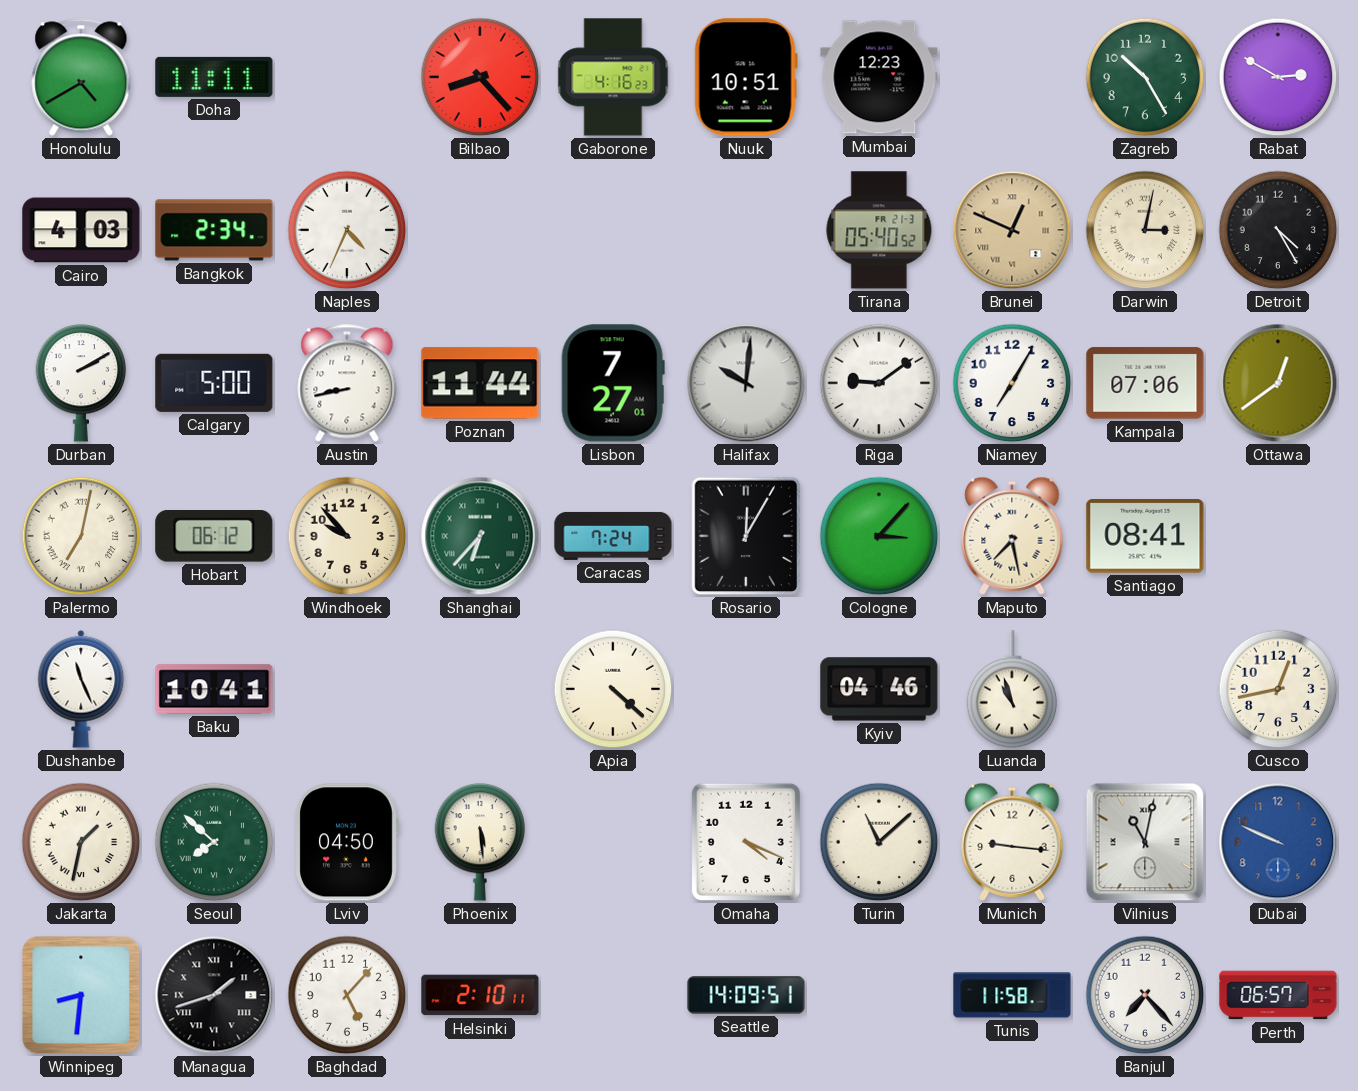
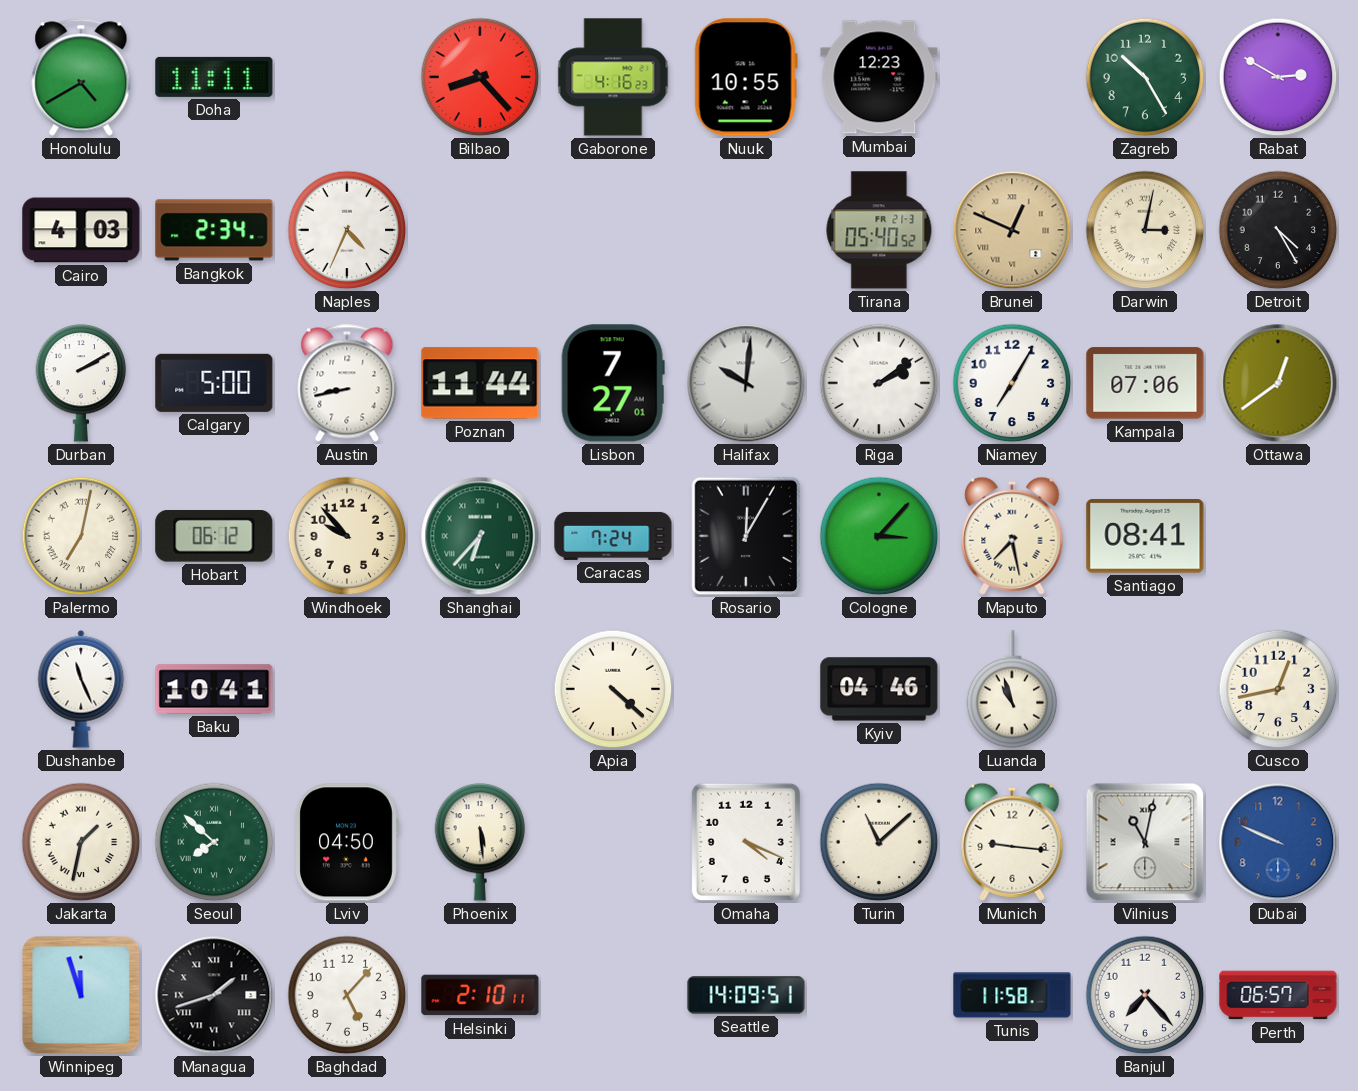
Nuuk: 10:51 -> 10:55 (746, 77)
Riga: 9:09 -> 2:09 (879, 383)
Winnipeg: 8:31 -> 11:57 (81, 995)
